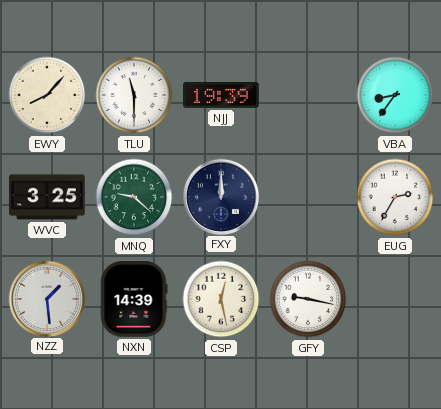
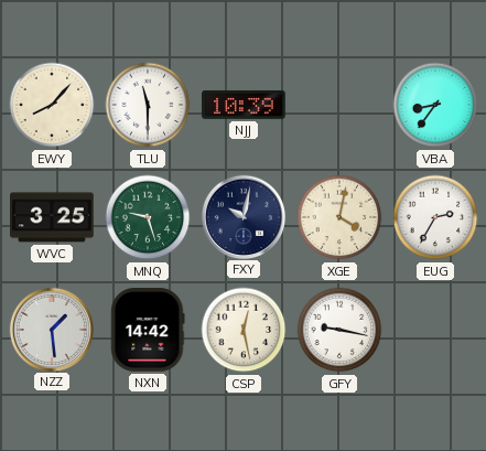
NJJ: 19:39 -> 10:39 (245, 105)
MNQ: 9:22 -> 9:27 (148, 217)
FXY: 12:00 -> 10:02 (242, 216)
XGE: none -> 4:02 (339, 217)
NXN: 14:39 -> 14:42 (148, 331)
